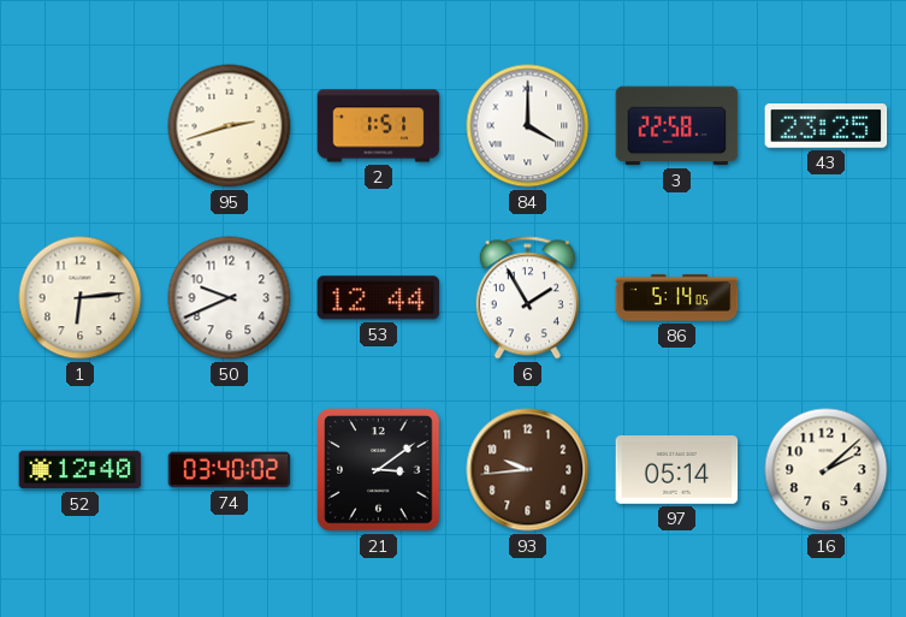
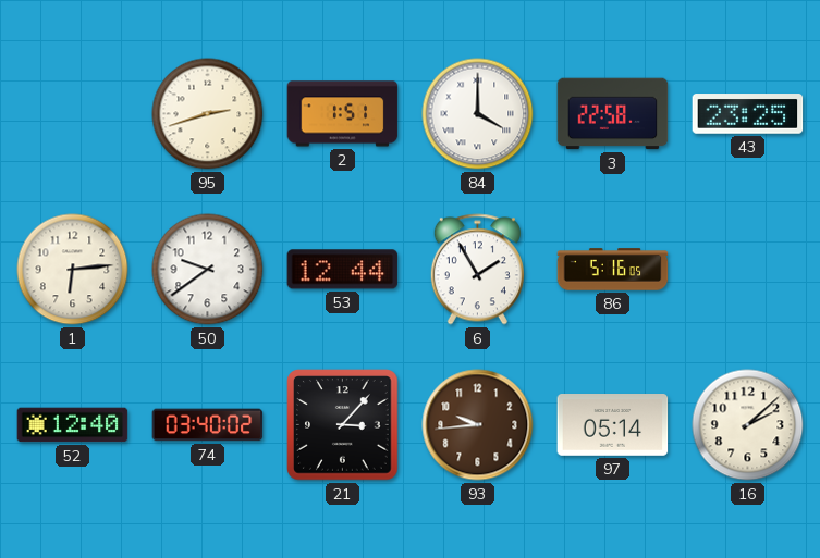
50: 9:41 -> 9:39 (208, 270)
86: 5:14 -> 5:16 (613, 270)
21: 3:09 -> 3:07 (343, 425)
